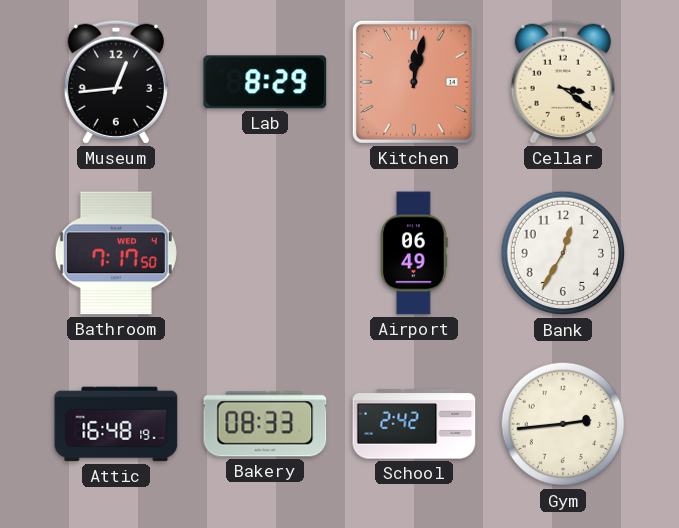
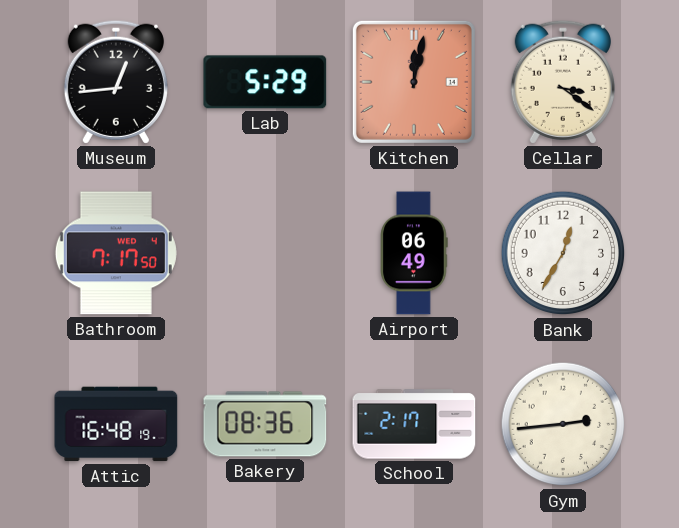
Lab: 8:29 -> 5:29 (265, 82)
Bakery: 08:33 -> 08:36 (265, 424)
School: 2:42 -> 2:17 (414, 424)
